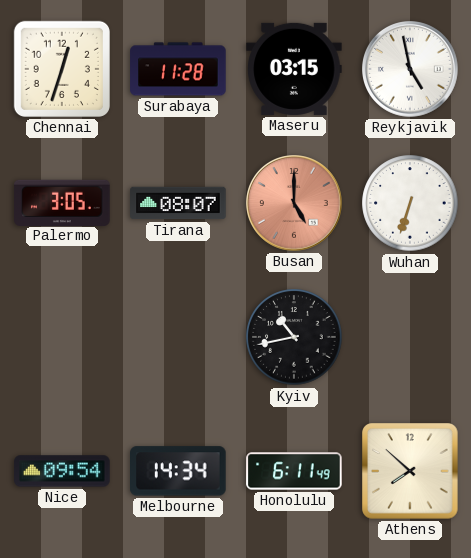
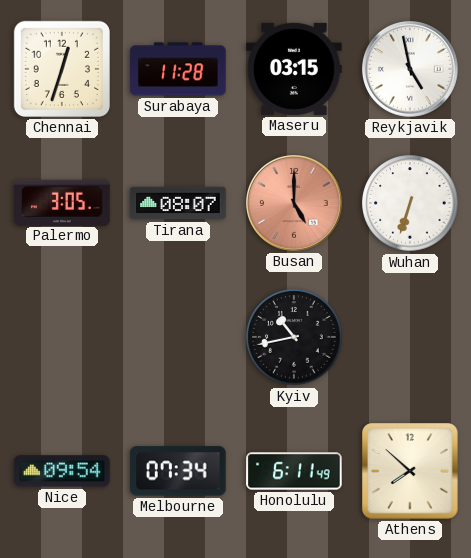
Melbourne: 14:34 -> 07:34 (179, 471)
